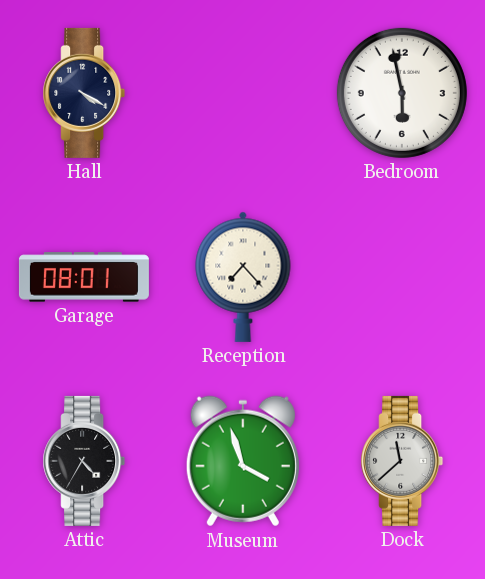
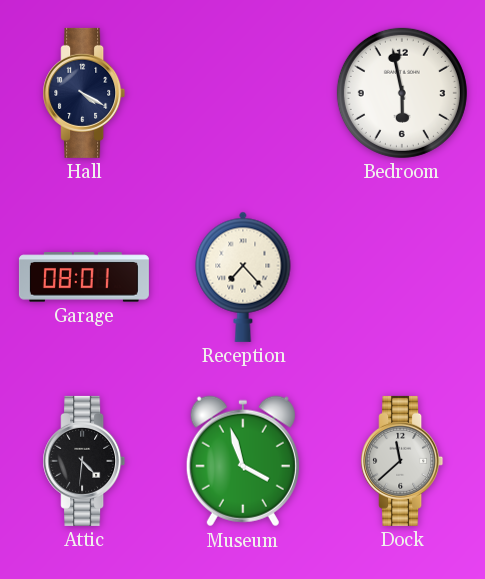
Attic: 4:35 -> 4:31 (84, 461)
